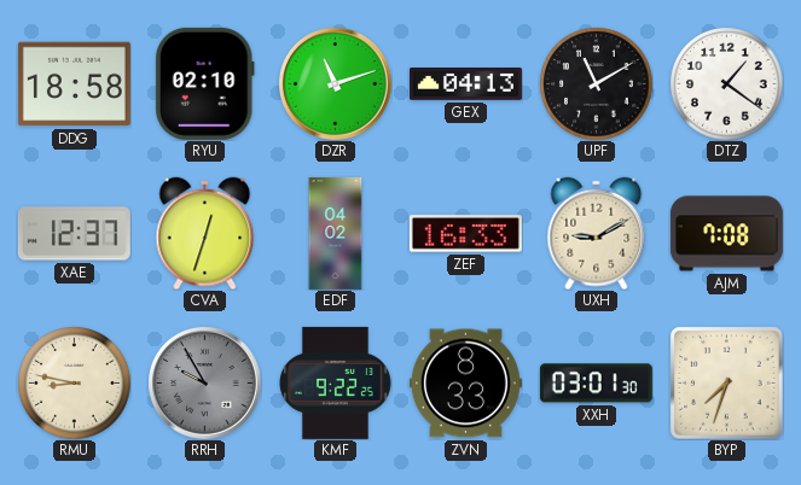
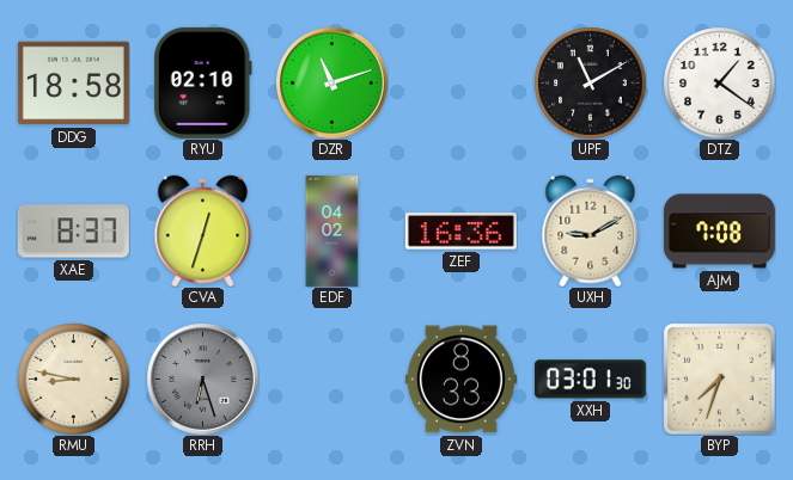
GEX: 04:13 -> none (465, 84)
XAE: 12:37 -> 8:37 (73, 232)
ZEF: 16:33 -> 16:36 (460, 232)
RRH: 9:55 -> 6:27 (203, 380)
KMF: 9:22 -> none (335, 382)
